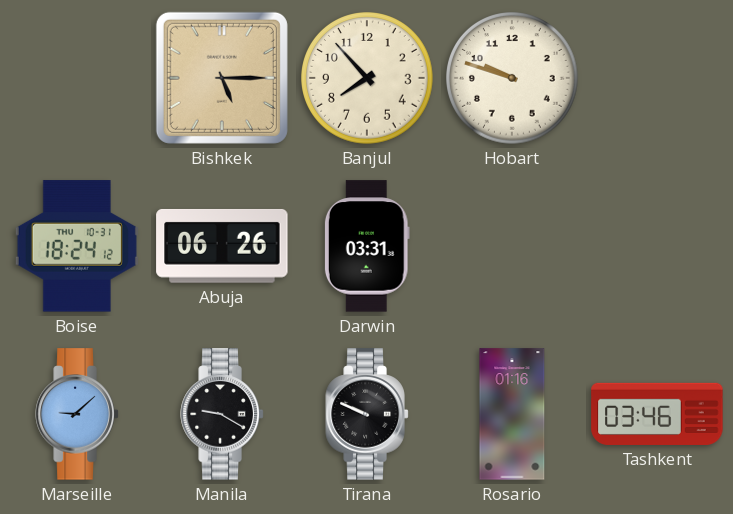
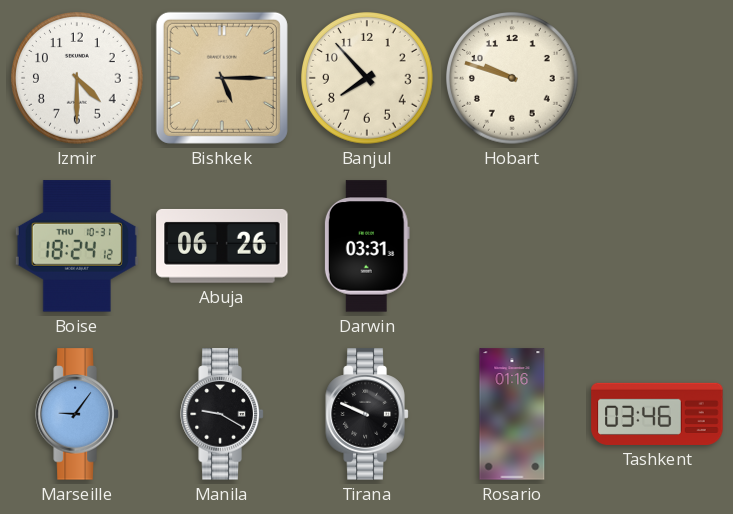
Izmir: none -> 4:30 (78, 79)
Marseille: 9:08 -> 9:06 (77, 414)
